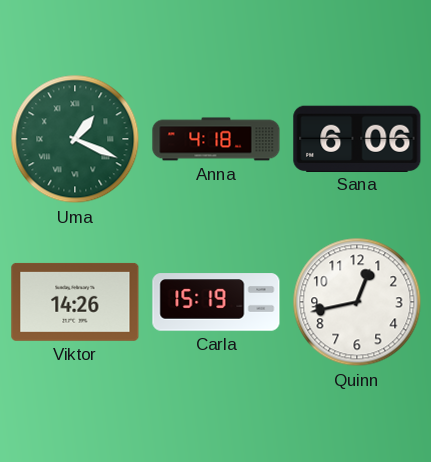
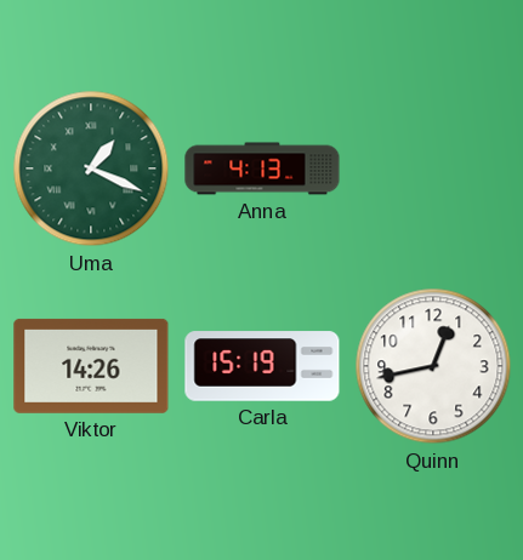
Anna: 4:18 -> 4:13 (262, 168)
Sana: 6:06 -> none (357, 138)
